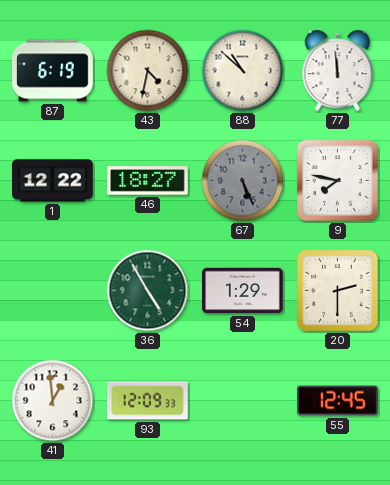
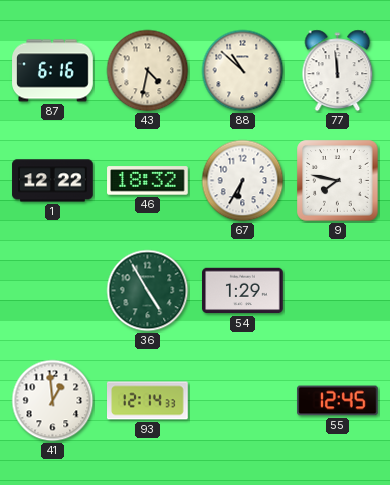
87: 6:19 -> 6:16 (53, 71)
46: 18:27 -> 18:32 (148, 181)
67: 5:26 -> 6:35 (243, 181)
67 dial: grey -> white (243, 181)
20: 2:30 -> none (338, 291)
93: 12:09 -> 12:14 (148, 401)
